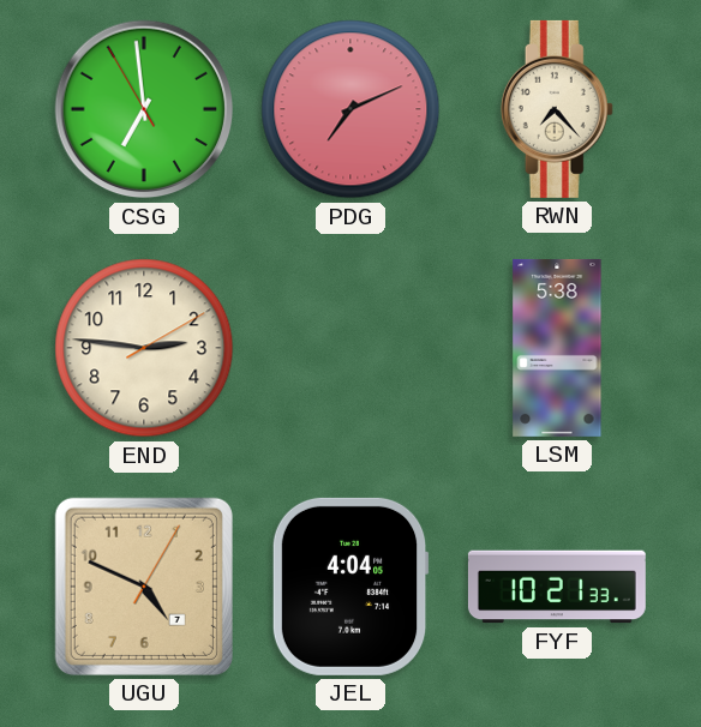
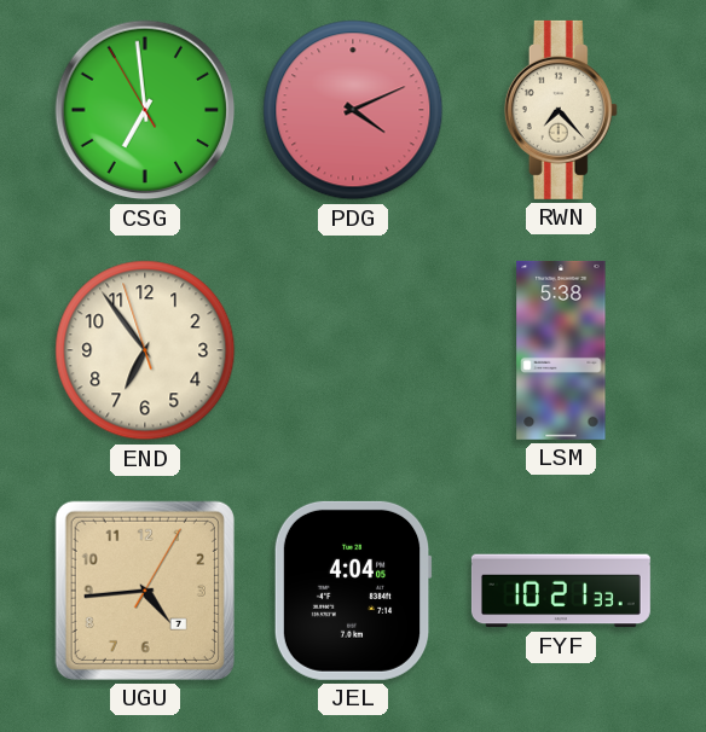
PDG: 7:11 -> 4:11 (353, 110)
END: 2:46 -> 6:53 (145, 350)
UGU: 4:49 -> 4:44 (145, 591)
